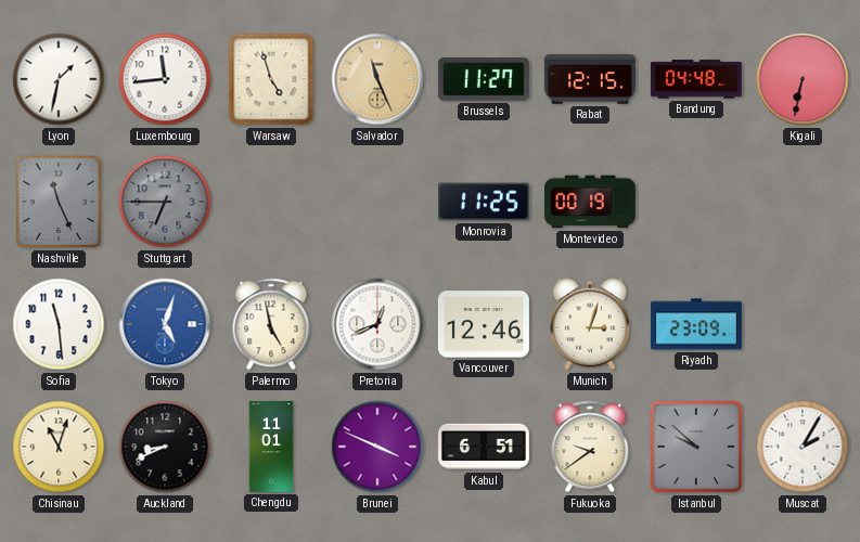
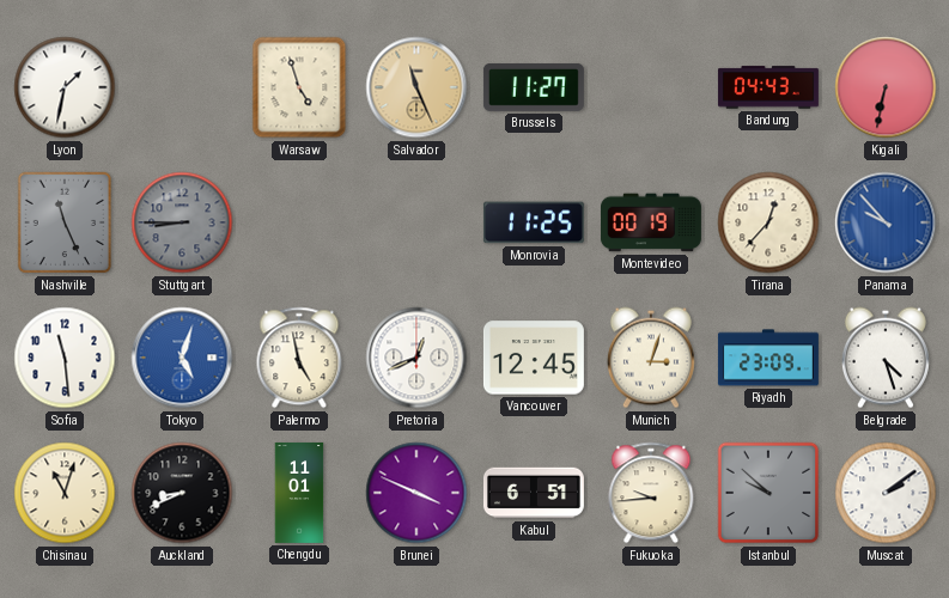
Luxembourg: 11:44 -> none (165, 79)
Rabat: 12:15 -> none (590, 79)
Bandung: 04:48 -> 04:43 (768, 87)
Stuttgart: 6:45 -> 8:45 (182, 222)
Tirana: none -> 12:37 (768, 222)
Panama: none -> 9:53 (886, 222)
Vancouver: 12:46 -> 12:45 (534, 358)
Belgrade: none -> 4:27 (886, 358)
Fukuoka: 9:39 -> 9:44 (651, 493)
Muscat: 2:05 -> 2:09 (886, 493)
